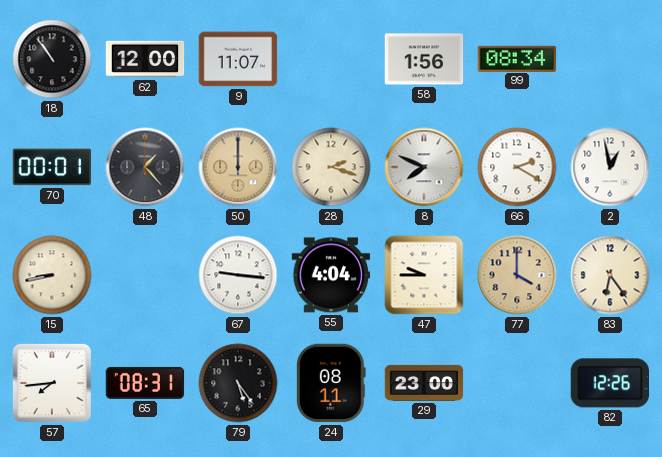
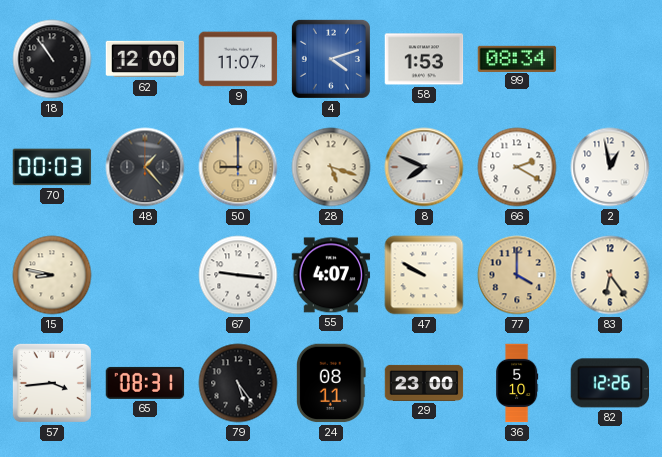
4: none -> 4:12 (331, 59)
58: 1:56 -> 1:53 (424, 59)
70: 00:01 -> 00:03 (52, 167)
50: 12:00 -> 9:00 (238, 167)
28: 2:18 -> 5:18 (331, 167)
15: 8:43 -> 8:47 (52, 275)
55: 4:04 -> 4:07 (331, 275)
47: 9:45 -> 9:50 (424, 275)
57: 7:44 -> 3:44 (52, 383)
36: none -> 5:10 (517, 383)
